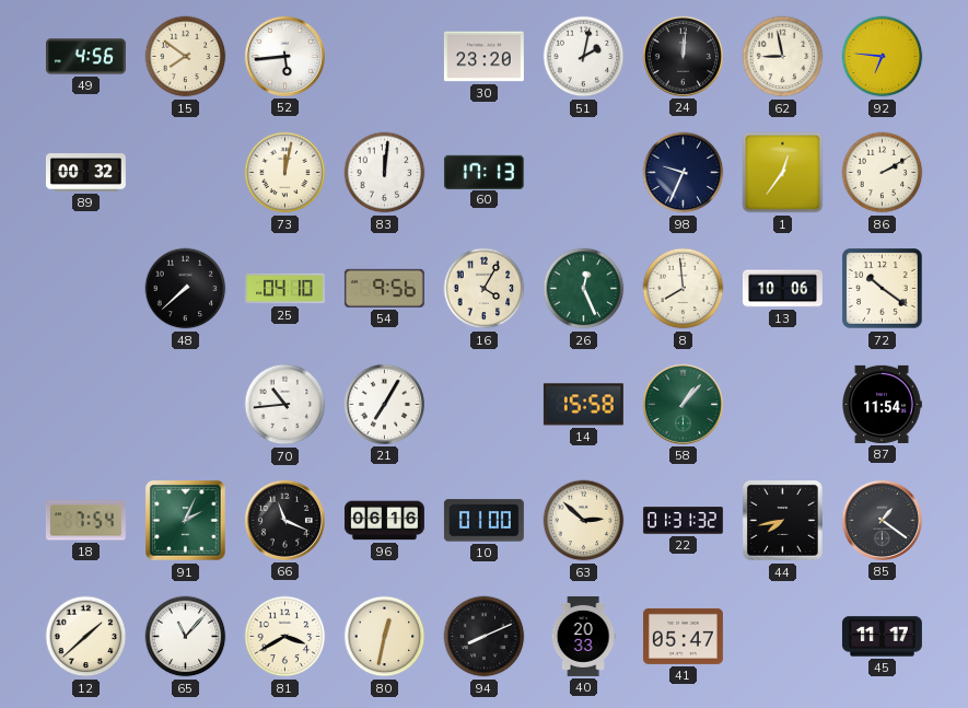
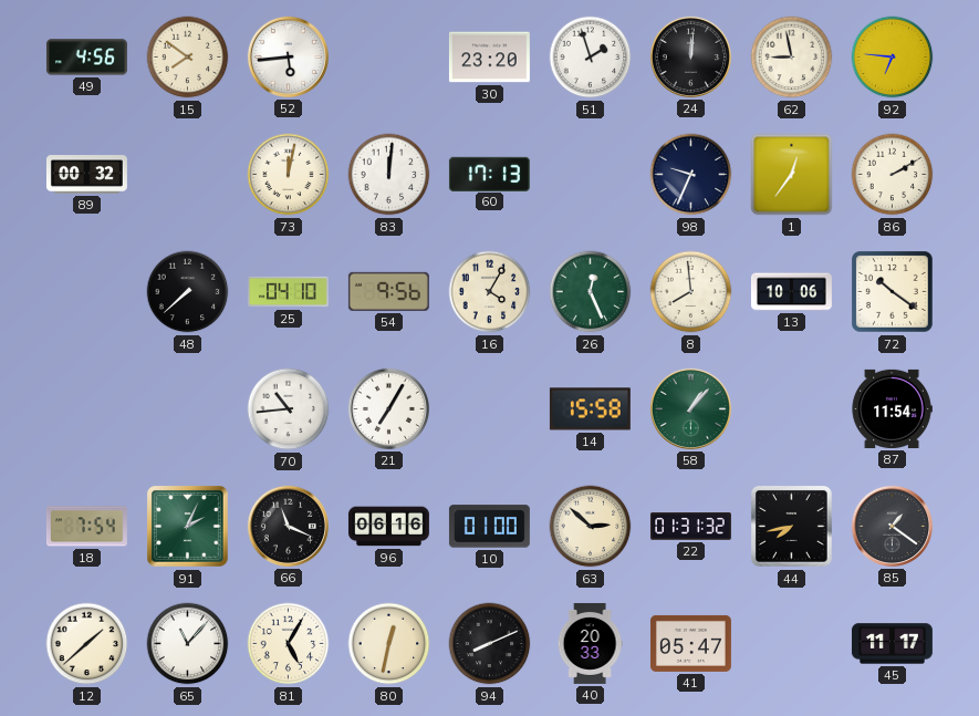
51: 2:02 -> 1:57 (591, 58)
81: 3:40 -> 5:05 (289, 644)
